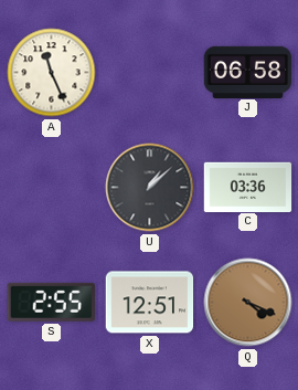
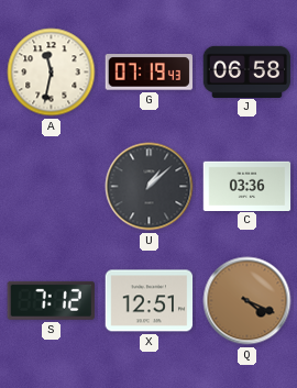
A: 11:26 -> 11:32 (52, 73)
G: none -> 07:19 (150, 73)
S: 2:55 -> 7:12 (51, 300)
